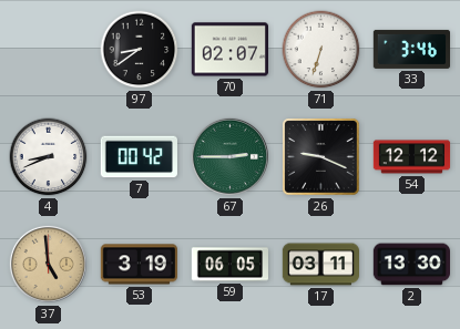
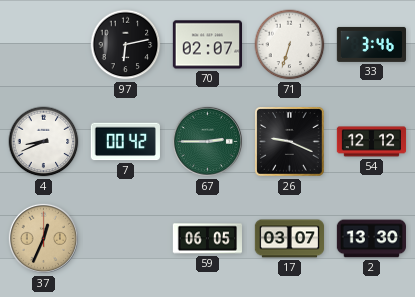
97: 8:39 -> 6:13 (126, 45)
37: 4:59 -> 12:34 (43, 238)
53: 3:19 -> none (139, 265)
17: 03:11 -> 03:07 (290, 239)
